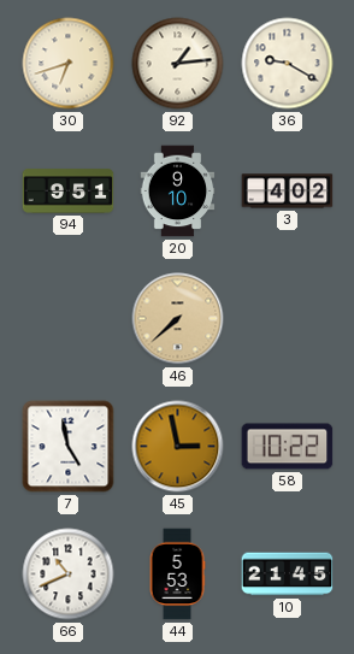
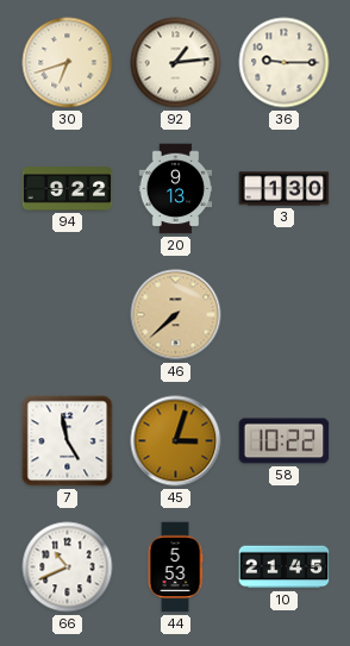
36: 9:20 -> 9:15 (285, 63)
94: 9:51 -> 9:22 (68, 189)
20: 9:10 -> 9:13 (176, 189)
3: 4:02 -> 1:30 (285, 189)
45: 2:58 -> 3:03 (176, 441)
